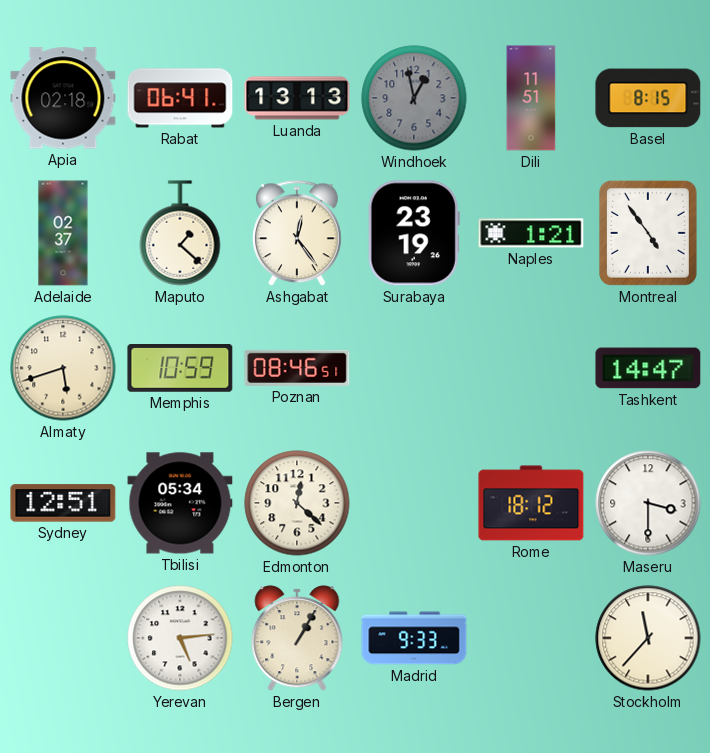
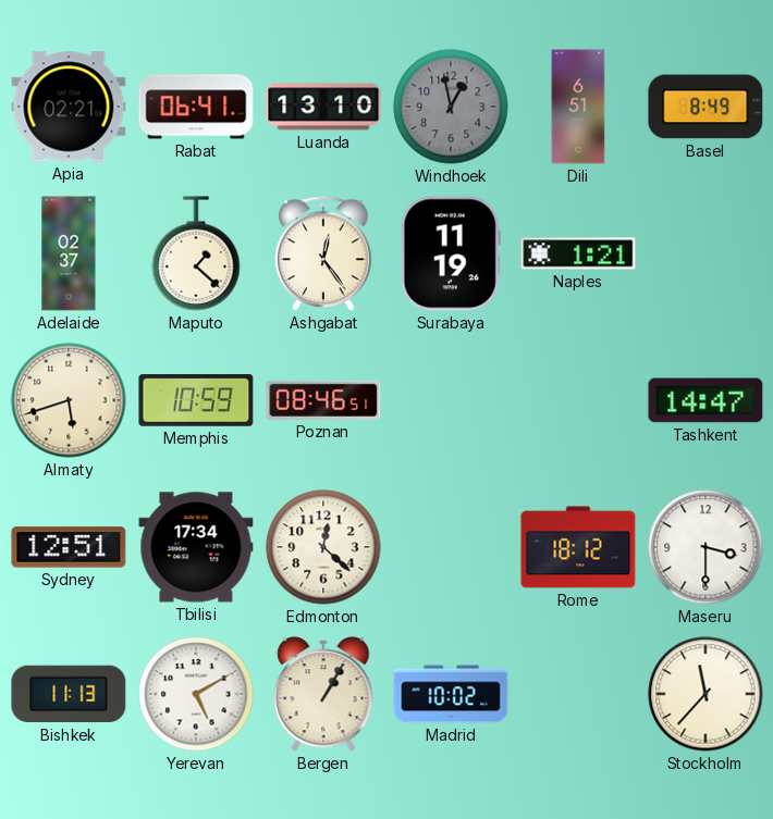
Apia: 02:18 -> 02:21 (69, 107)
Luanda: 13:13 -> 13:10 (323, 107)
Dili: 11:51 -> 6:51 (578, 107)
Basel: 8:15 -> 8:49 (705, 107)
Surabaya: 23:19 -> 11:19 (451, 253)
Montreal: 4:54 -> none (648, 233)
Tbilisi: 05:34 -> 17:34 (196, 547)
Bishkek: none -> 11:13 (69, 694)
Yerevan: 5:14 -> 5:10 (196, 694)
Madrid: 9:33 -> 10:02 (451, 694)
